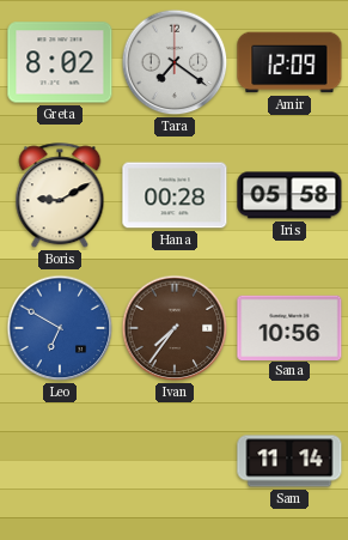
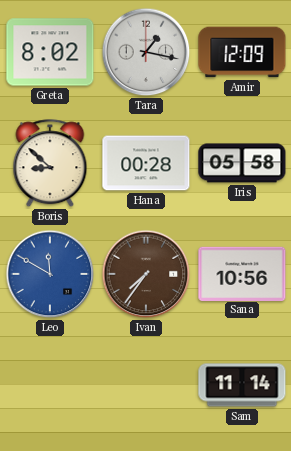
Tara: 7:21 -> 1:17 (146, 52)
Boris: 9:10 -> 8:52 (50, 164)
Leo: 6:50 -> 11:50 (50, 274)
